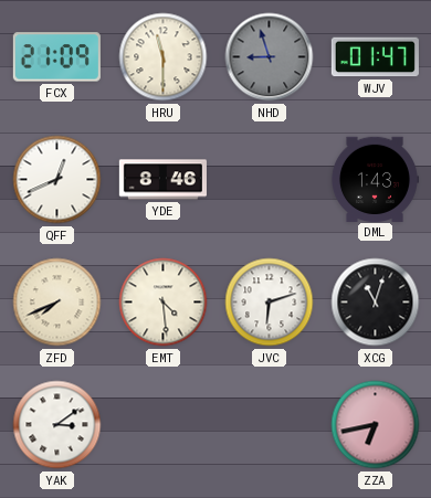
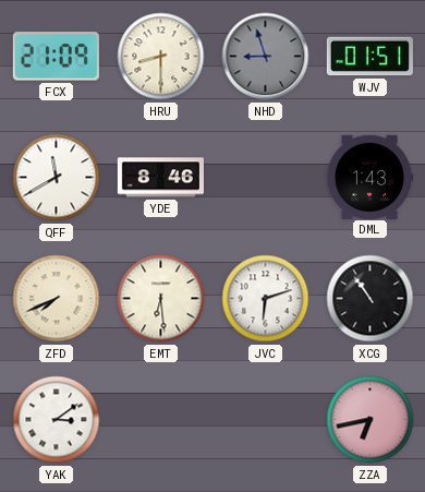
HRU: 11:30 -> 8:30 (161, 57)
WJV: 01:47 -> 01:51 (369, 57)
QFF: 12:41 -> 11:40 (57, 178)
EMT: 4:29 -> 6:29 (161, 299)
XCG: 11:03 -> 10:54 (371, 299)
